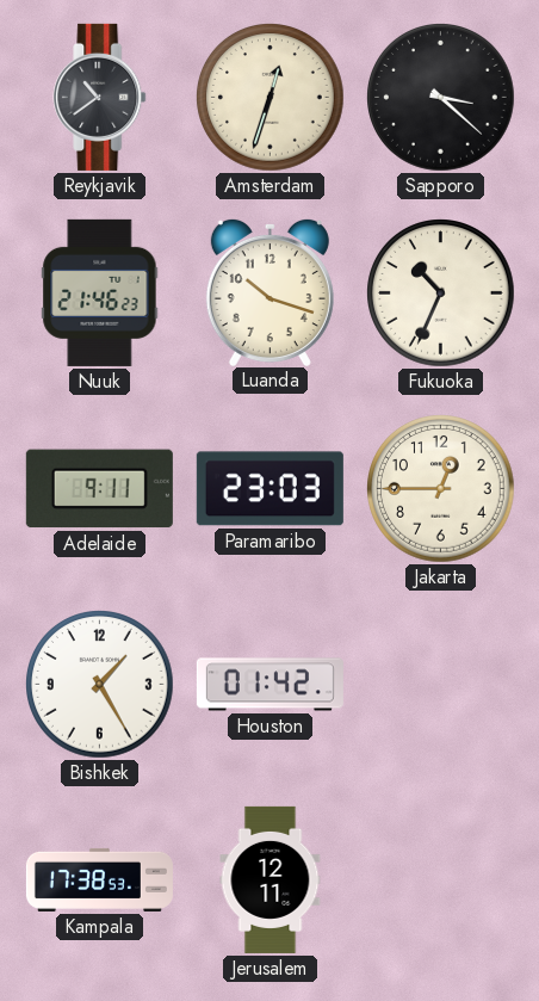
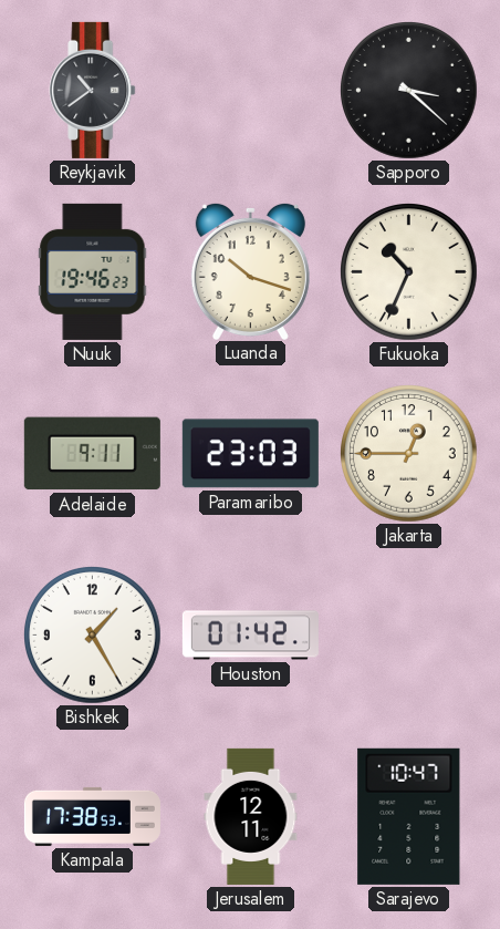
Amsterdam: 12:33 -> none (271, 98)
Nuuk: 21:46 -> 19:46 (93, 271)
Sarajevo: none -> 10:47 (409, 816)
